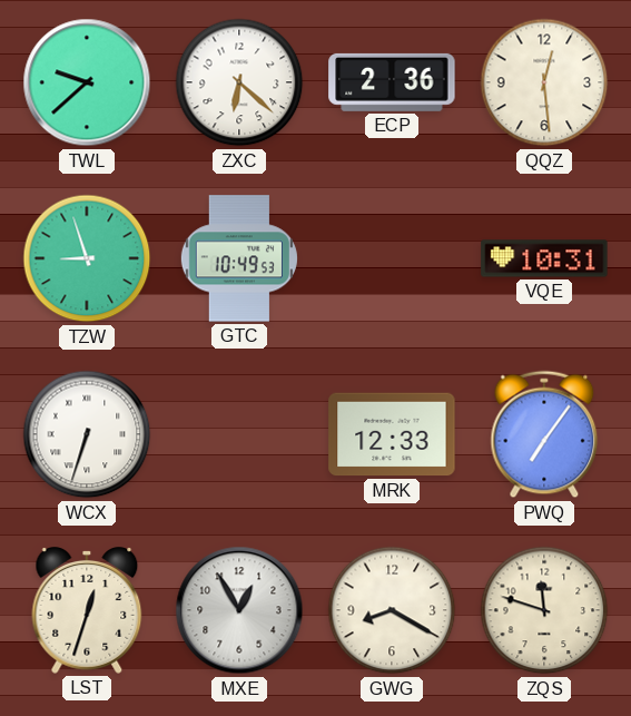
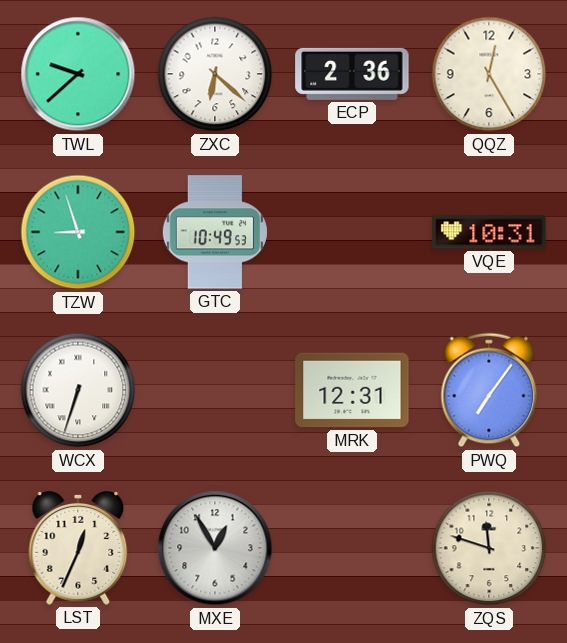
QQZ: 12:29 -> 12:25 (489, 74)
MRK: 12:33 -> 12:31 (352, 390)
LST: 12:33 -> 12:34 (78, 549)
GWG: 8:20 -> none (392, 610)
